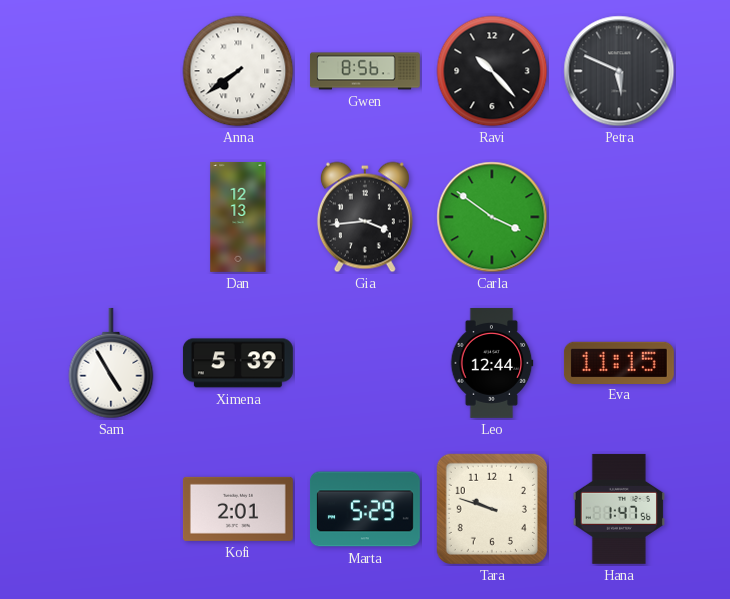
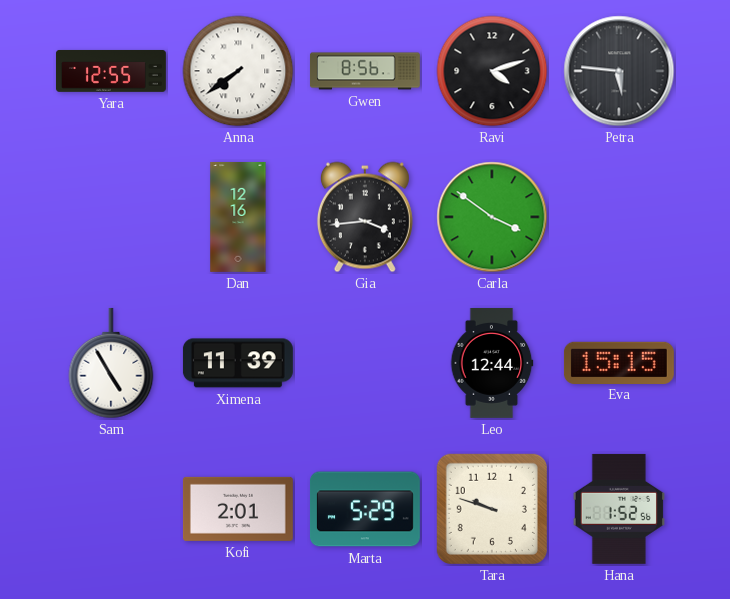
Yara: none -> 12:55 (111, 71)
Ravi: 10:23 -> 4:12 (492, 71)
Petra: 5:49 -> 5:46 (619, 71)
Dan: 12:13 -> 12:16 (238, 217)
Ximena: 5:39 -> 11:39 (238, 363)
Eva: 11:15 -> 15:15 (619, 362)
Hana: 1:47 -> 1:52 (619, 509)
